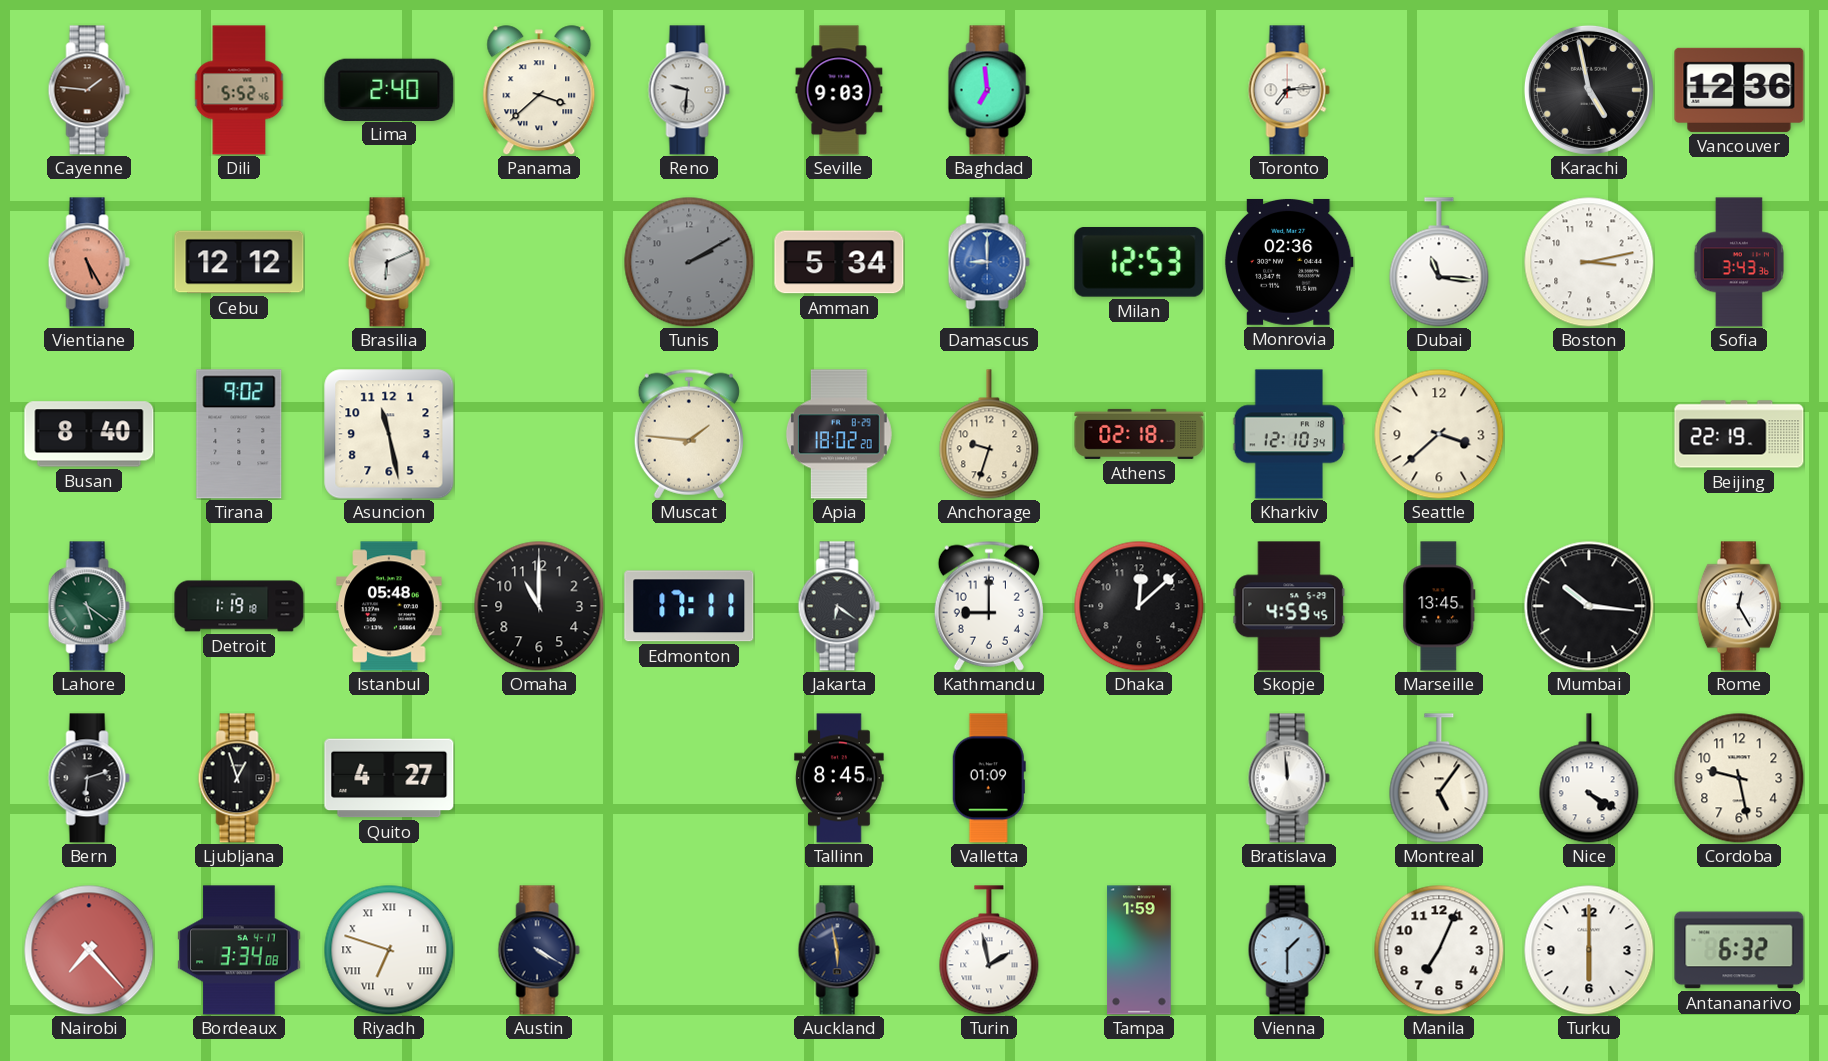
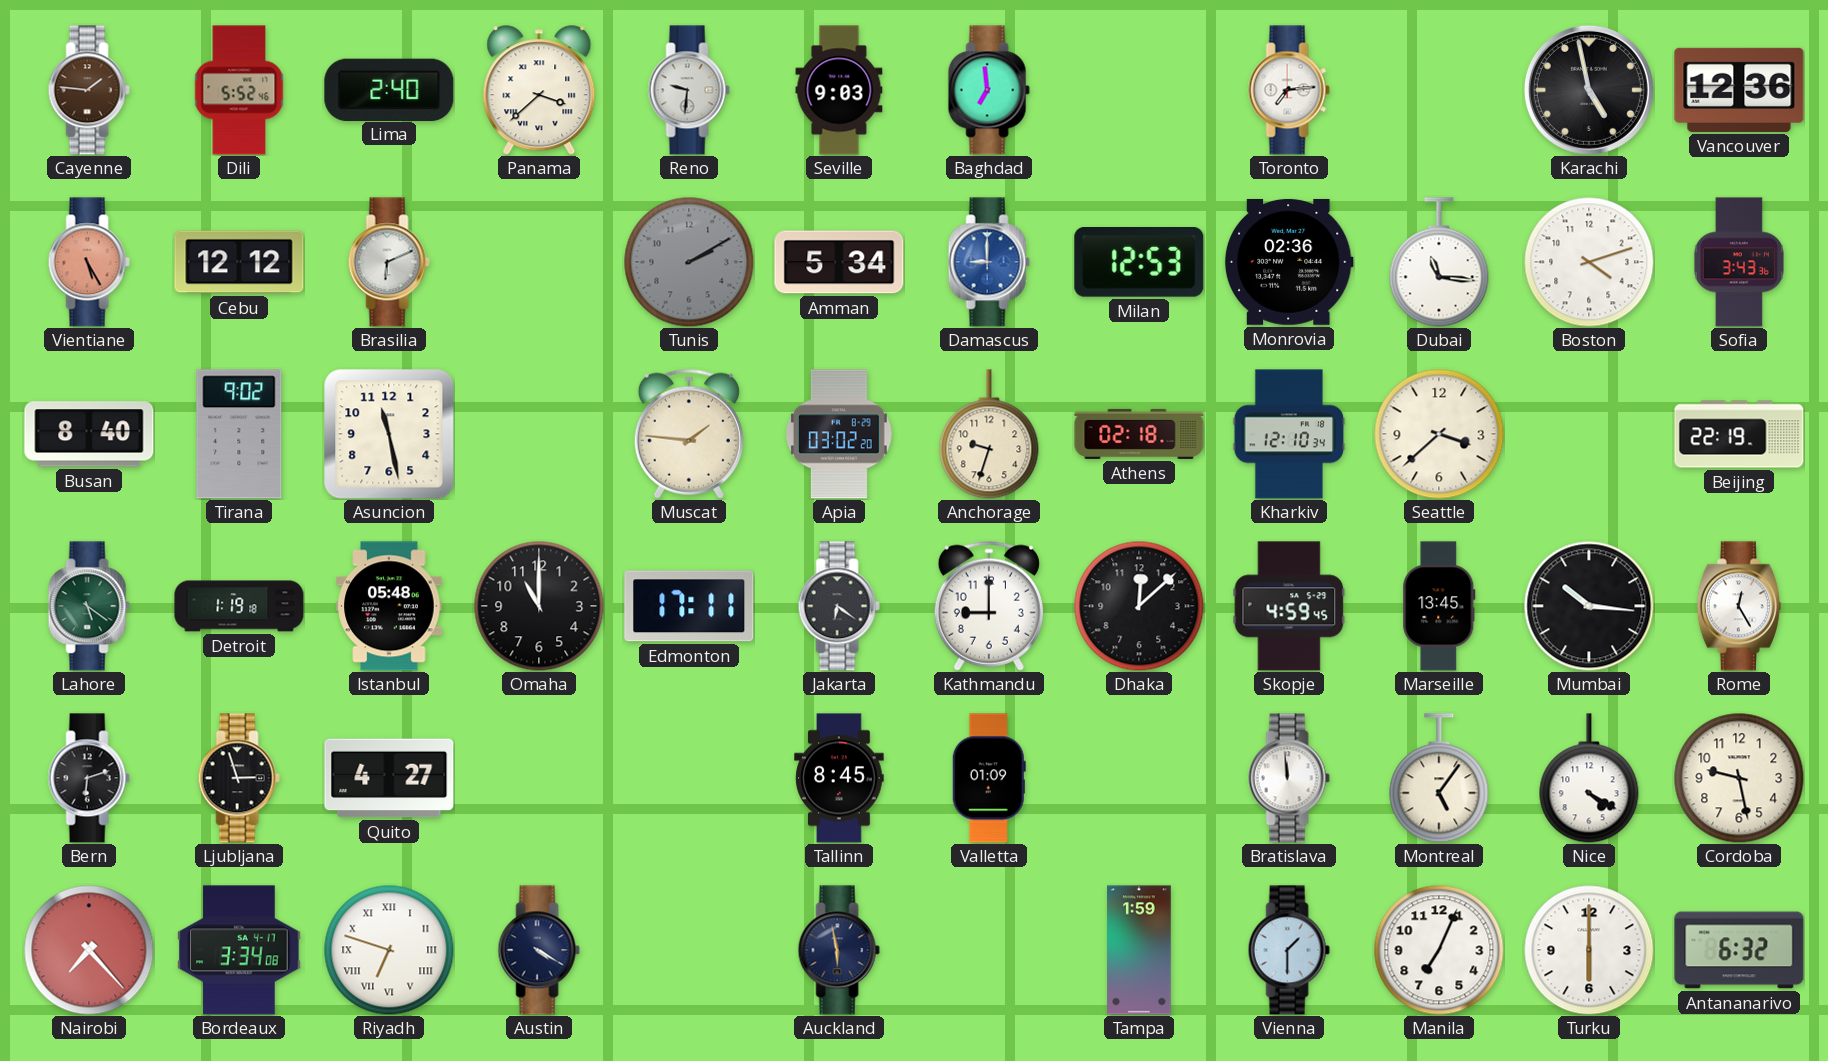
Boston: 3:13 -> 4:12 (1589, 262)
Apia: 18:02 -> 03:02 (839, 434)
Ljubljana: 12:57 -> 2:57 (239, 778)
Turin: 1:58 -> none (989, 950)
